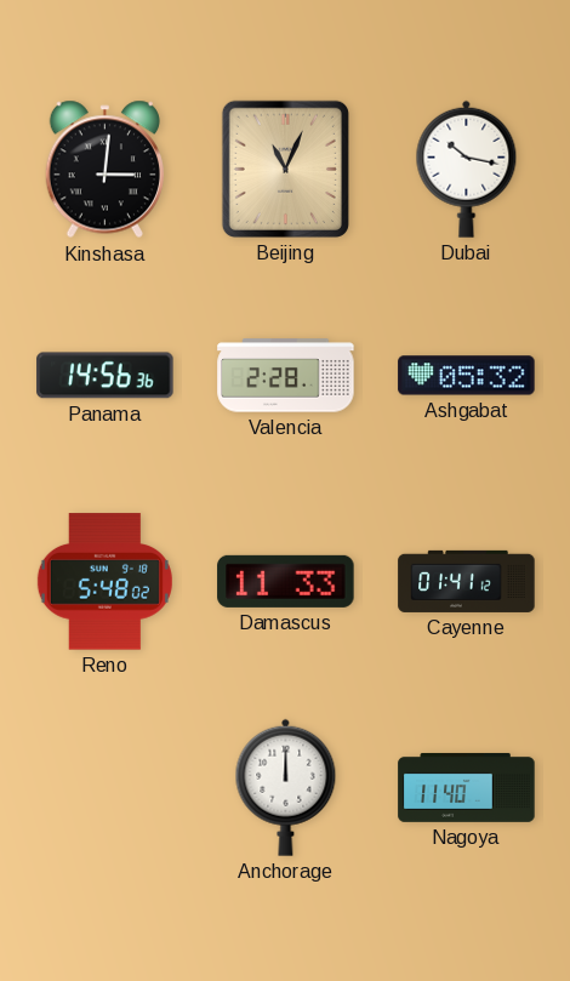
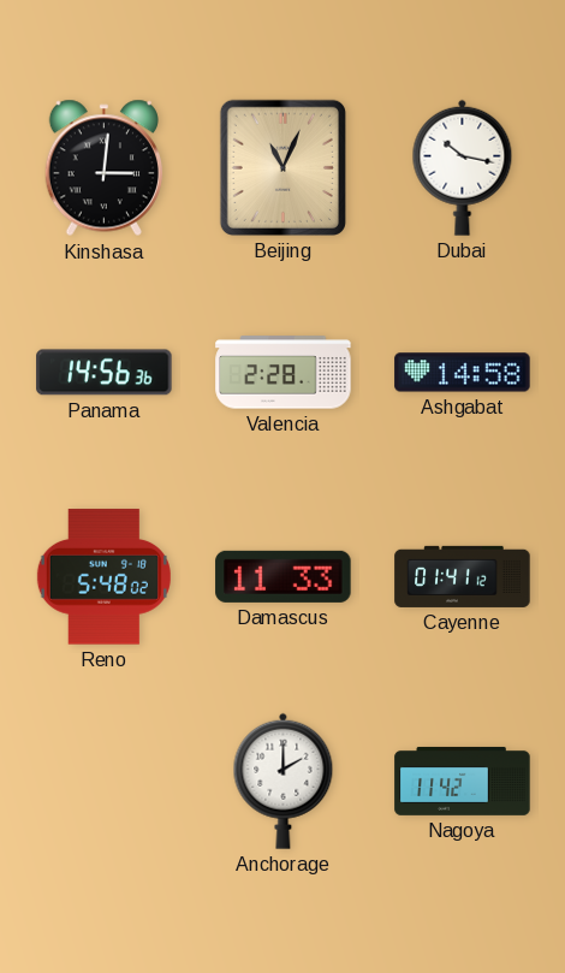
Ashgabat: 05:32 -> 14:58 (463, 373)
Anchorage: 12:00 -> 2:00 (284, 781)
Nagoya: 11:40 -> 11:42 (463, 781)
